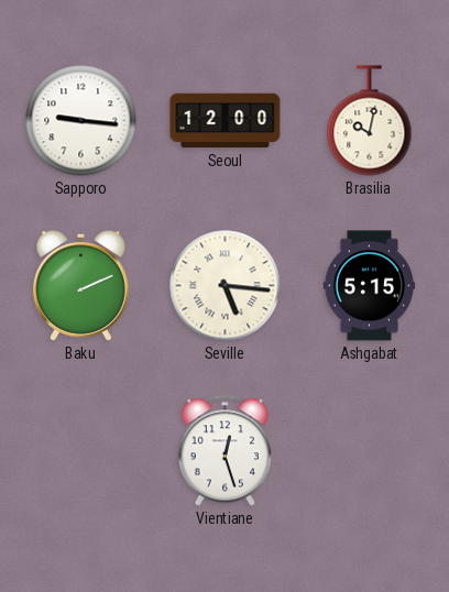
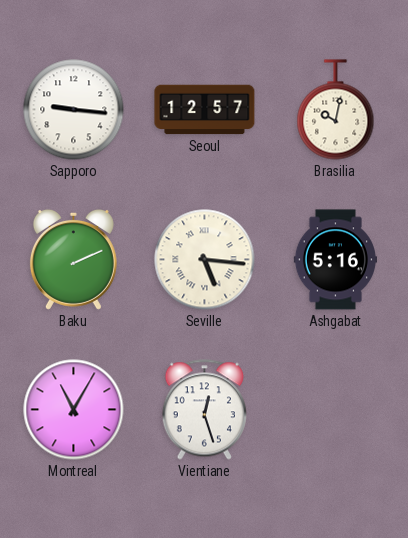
Seoul: 12:00 -> 12:57 (205, 110)
Ashgabat: 5:15 -> 5:16 (335, 260)
Montreal: none -> 11:05 (74, 410)
